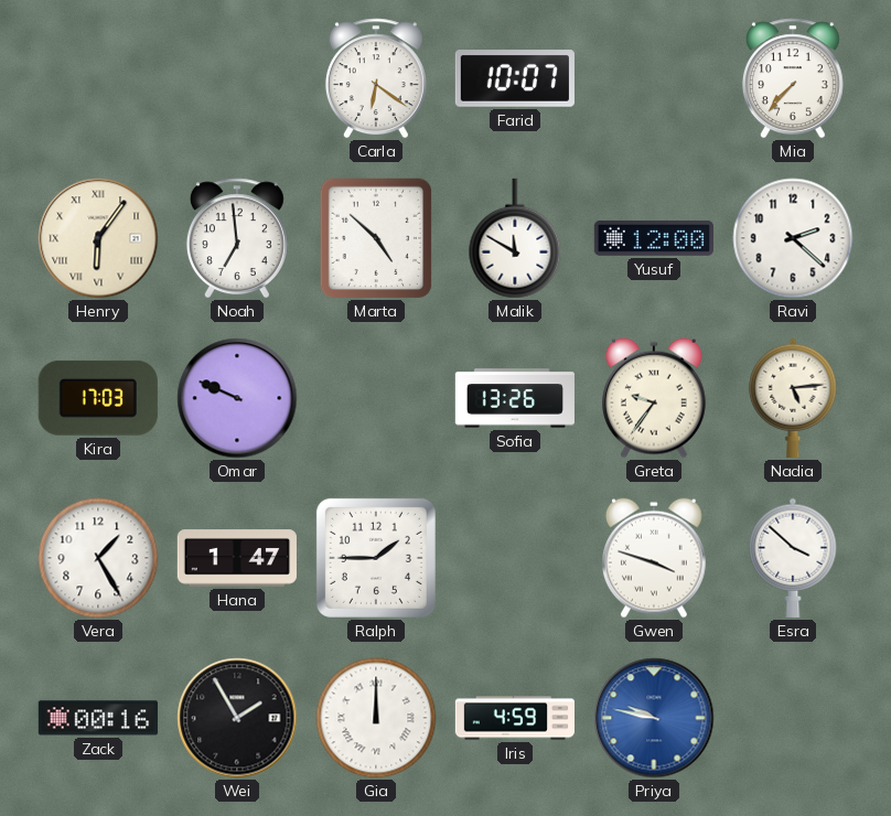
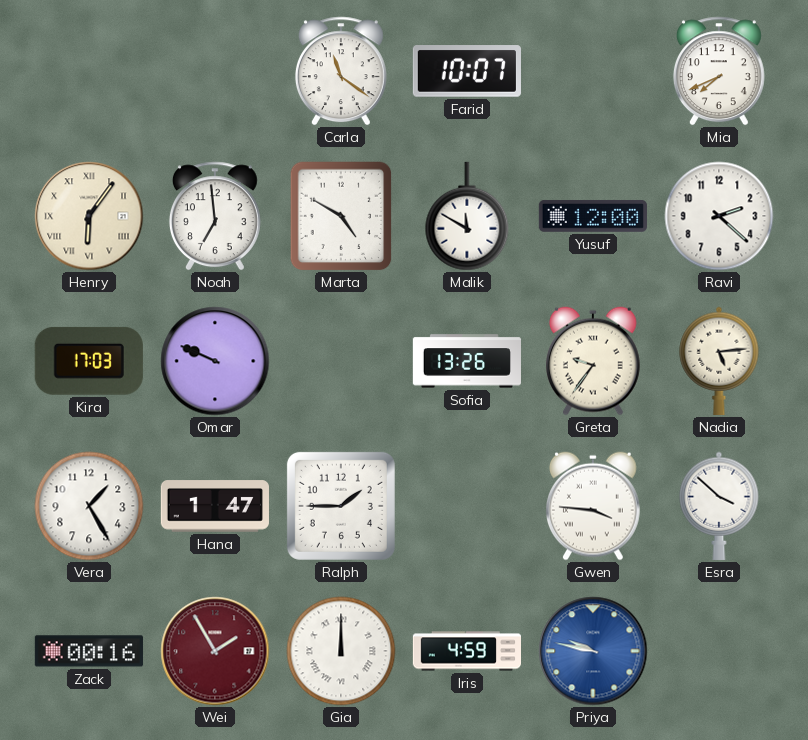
Carla: 6:21 -> 11:21 (341, 71)
Mia: 7:37 -> 7:41 (719, 71)
Marta: 4:52 -> 4:50 (341, 216)
Gwen: 3:48 -> 3:46 (594, 506)
Wei dial: black -> burgundy (215, 651)
